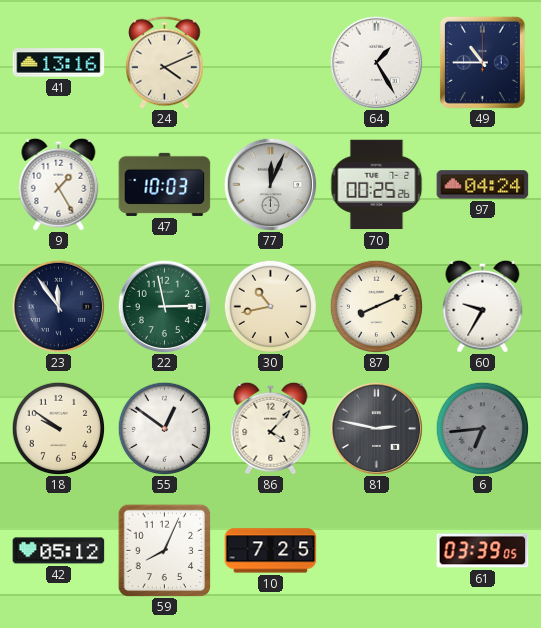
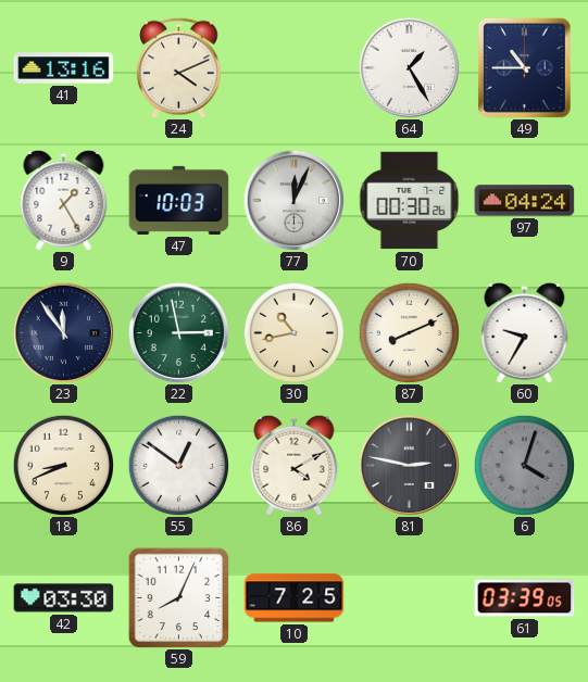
70: 00:25 -> 00:30 (410, 201)
18: 9:51 -> 8:41 (63, 465)
86: 4:07 -> 4:10 (295, 465)
6: 6:44 -> 4:03 (524, 465)
42: 05:12 -> 03:30 (64, 598)
